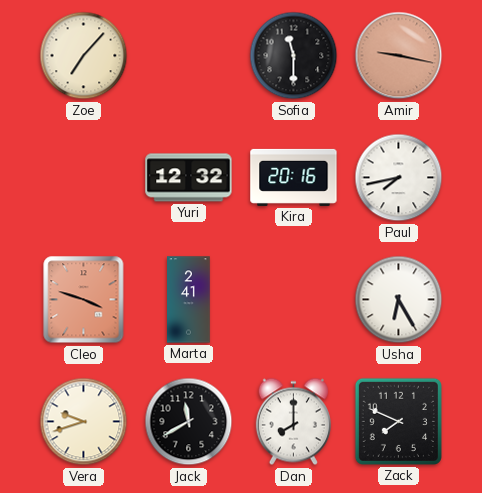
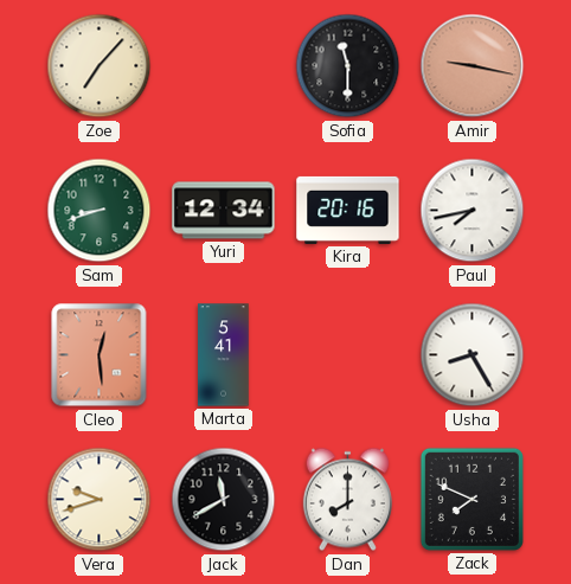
Sam: none -> 8:42 (100, 211)
Yuri: 12:32 -> 12:34 (224, 211)
Cleo: 3:48 -> 12:29 (100, 355)
Marta: 2:41 -> 5:41 (224, 355)
Usha: 6:25 -> 8:25 (473, 355)
